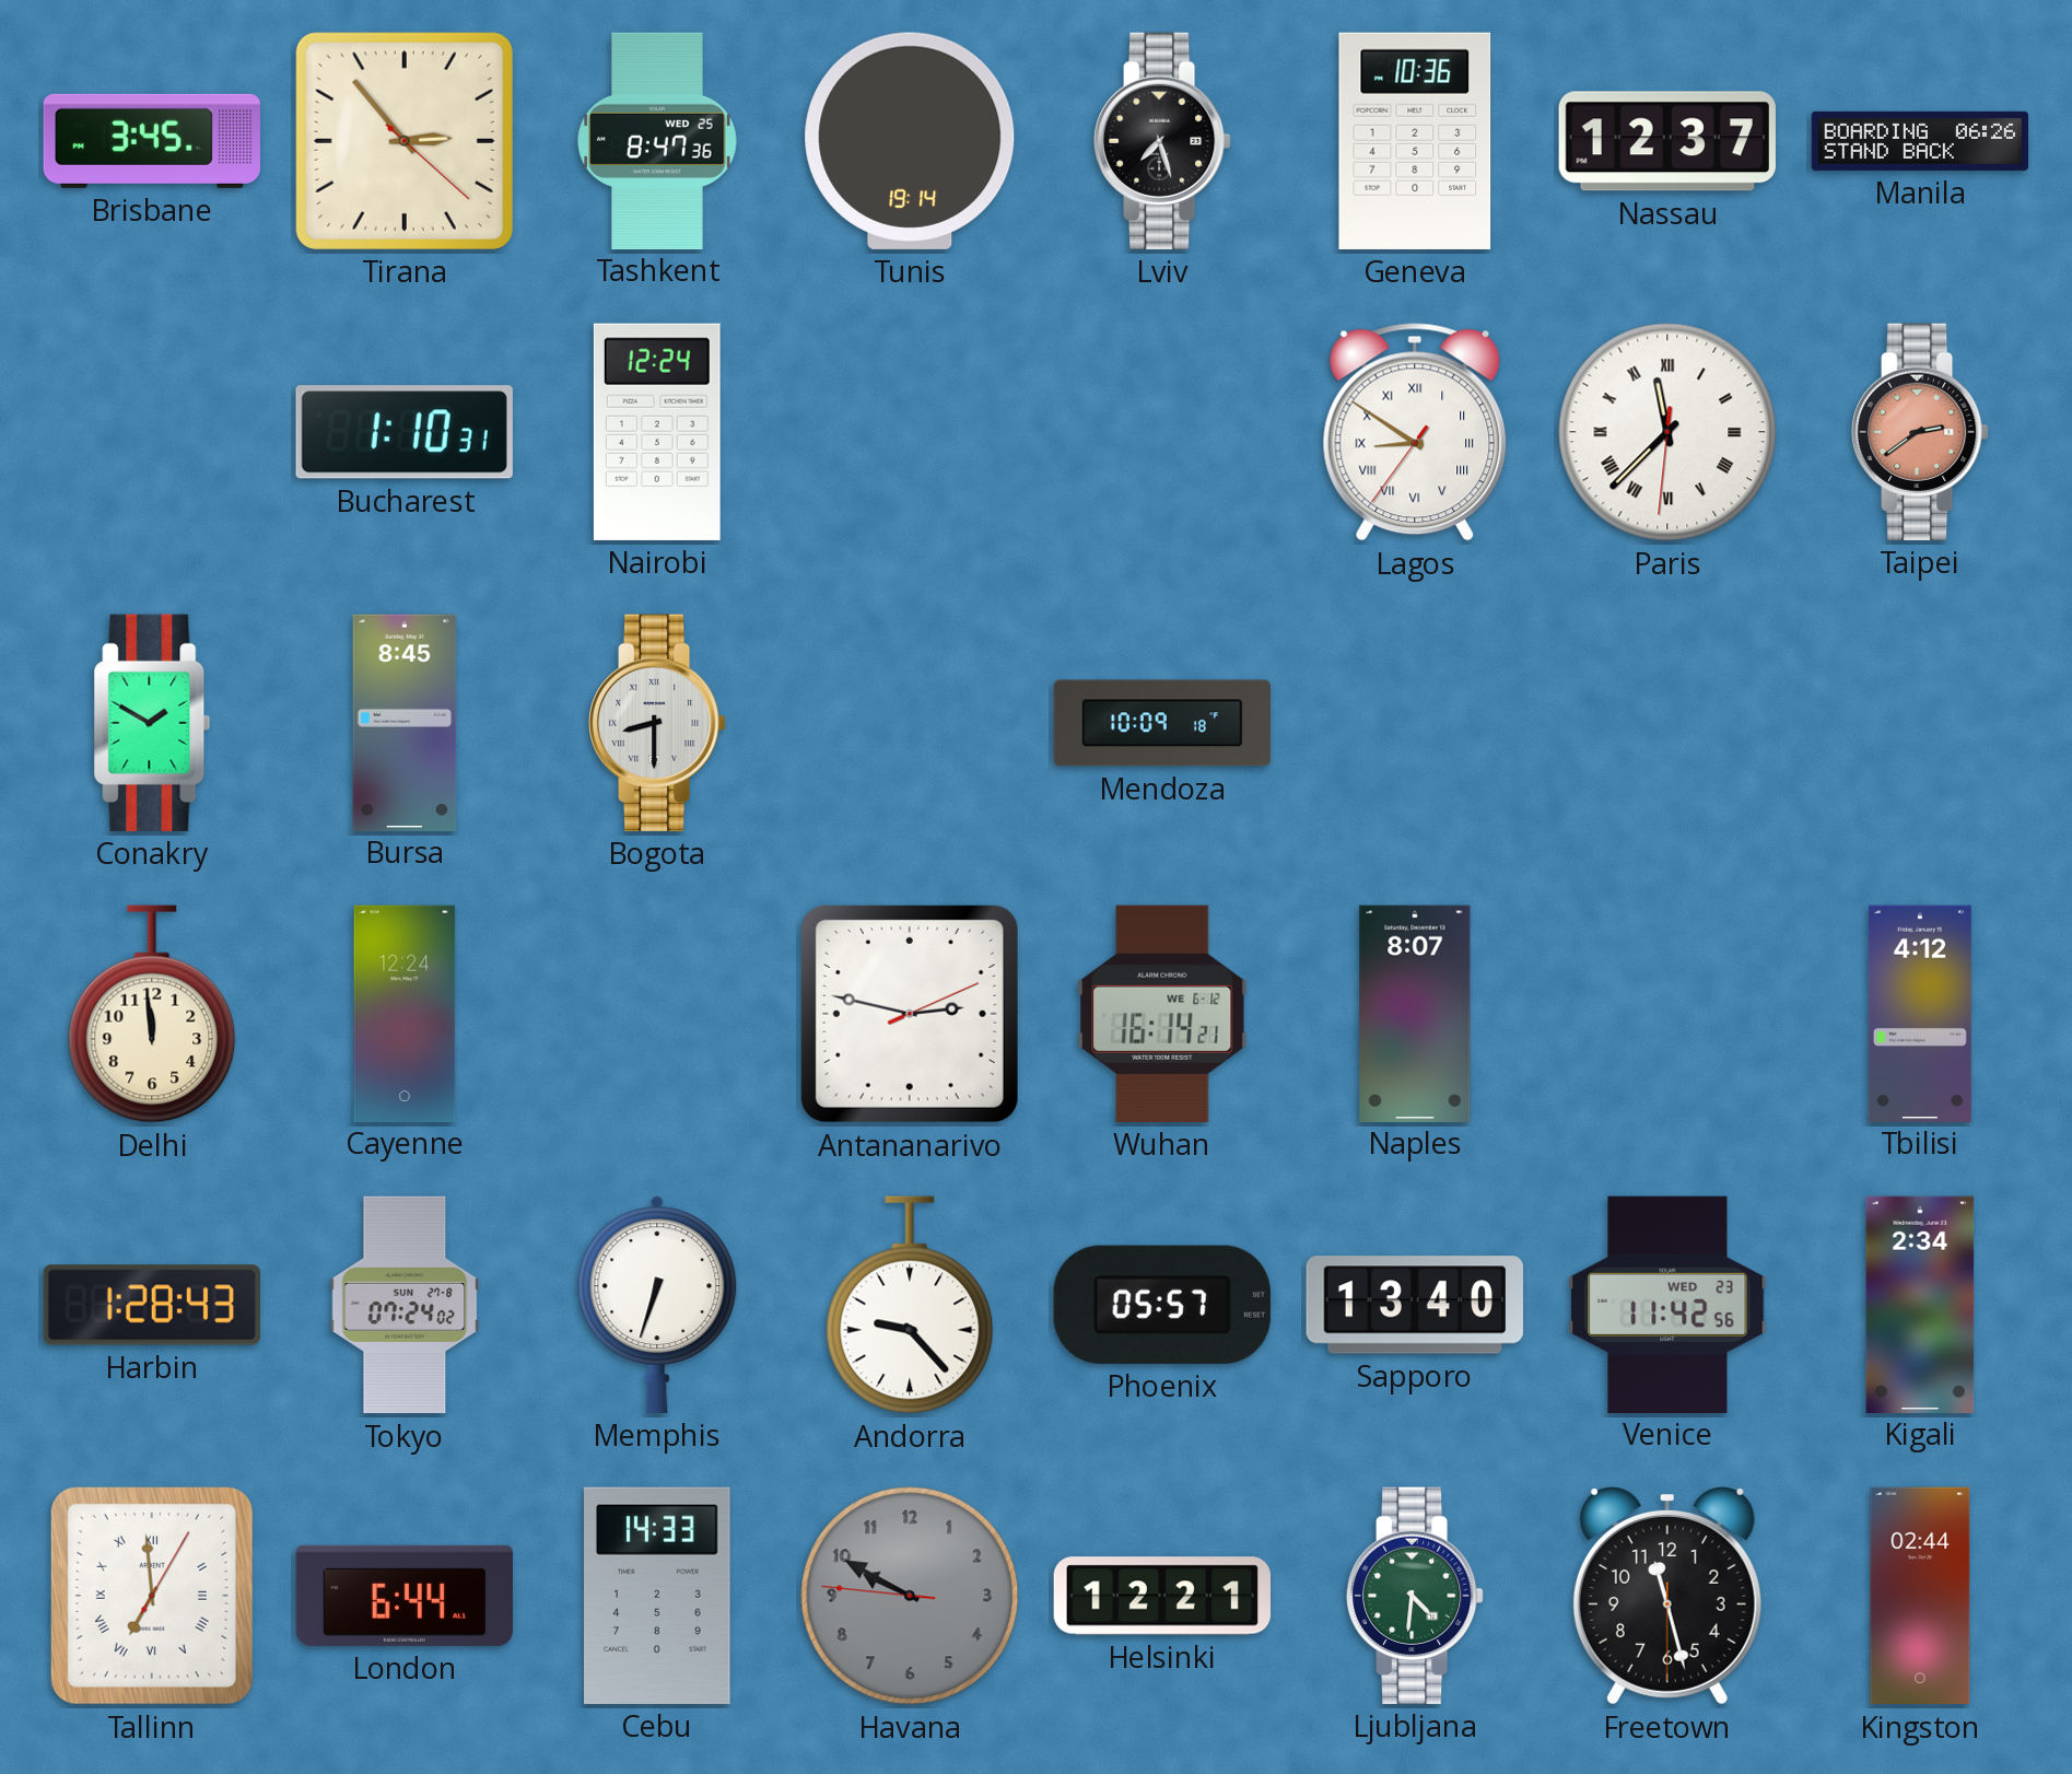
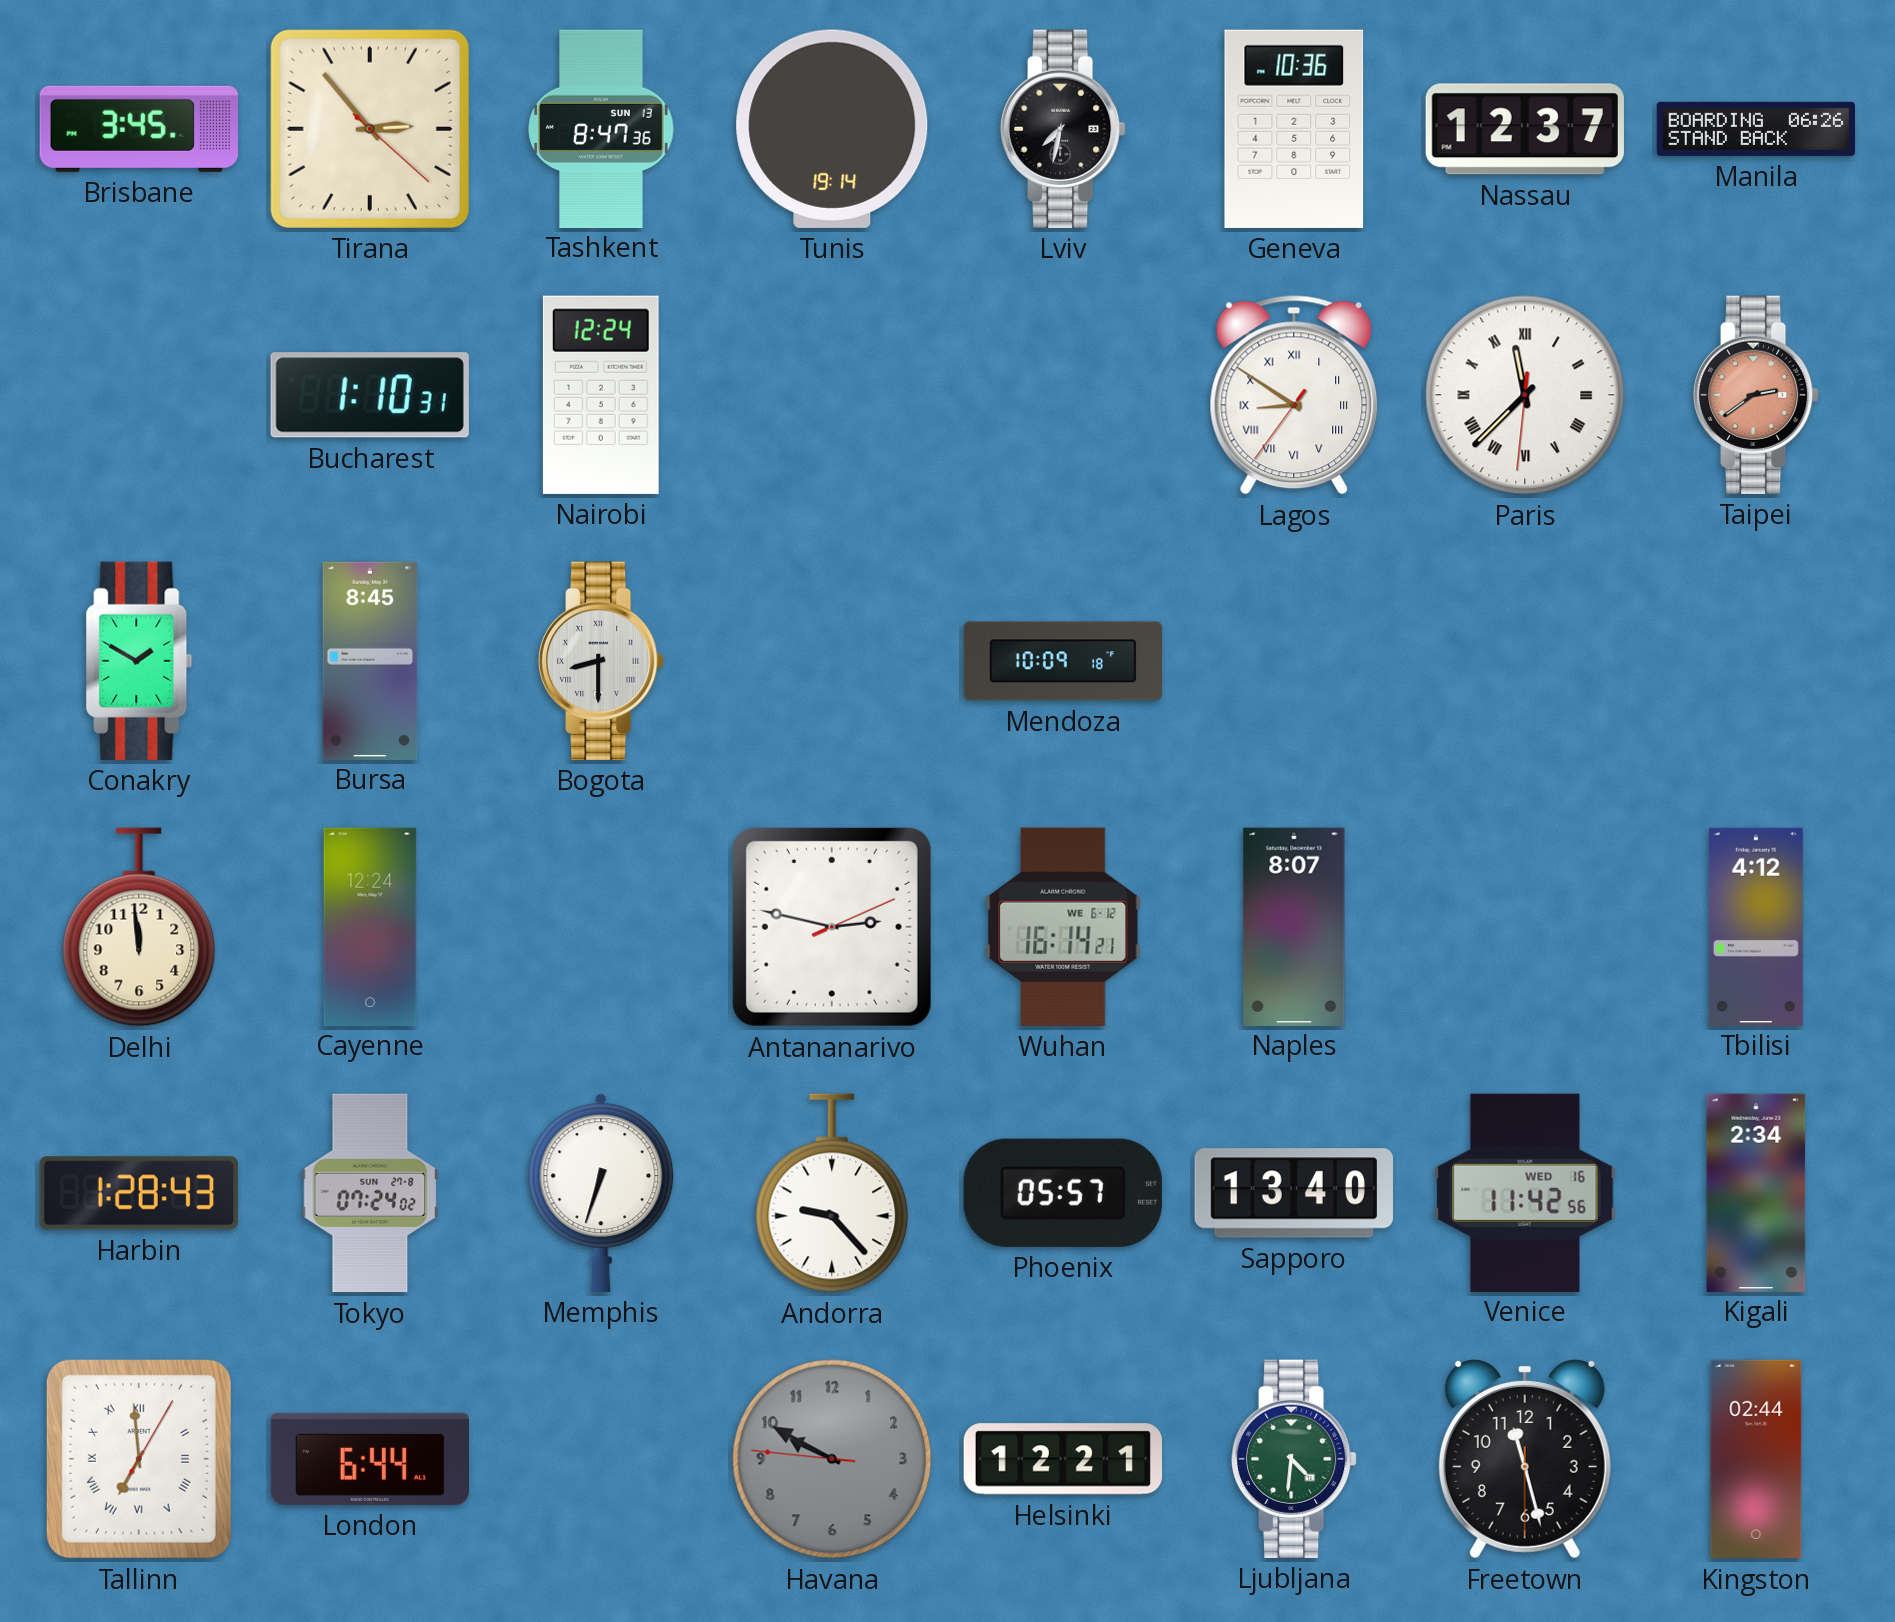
Tashkent date: WED 25 -> SUN 13 (601, 128)
Lviv: 7:27 -> 7:32 (1064, 129)
Venice date: WED 23 -> WED 16 (1525, 1192)
Cebu: 14:33 -> none (658, 1596)
